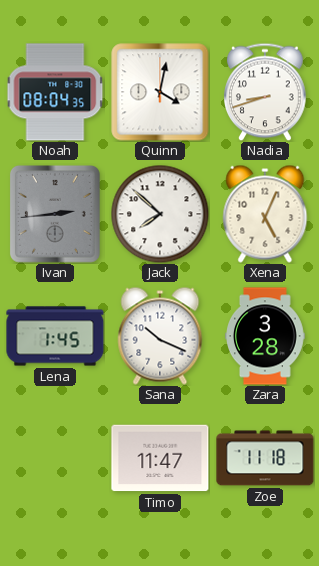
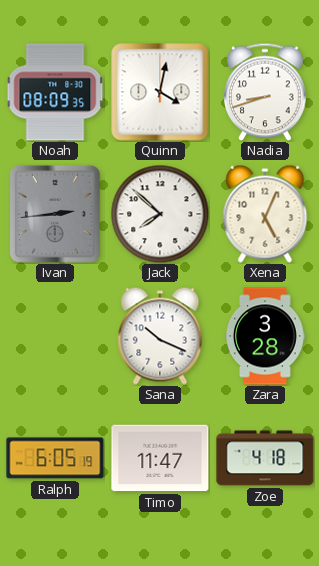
Noah: 08:04 -> 08:09 (55, 92)
Lena: 1:45 -> none (55, 336)
Ralph: none -> 6:05 (55, 458)
Zoe: 11:18 -> 4:18 (265, 458)
